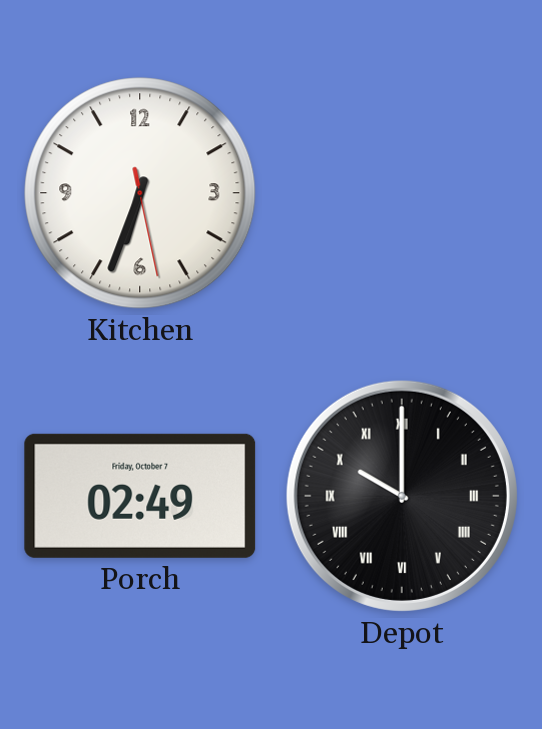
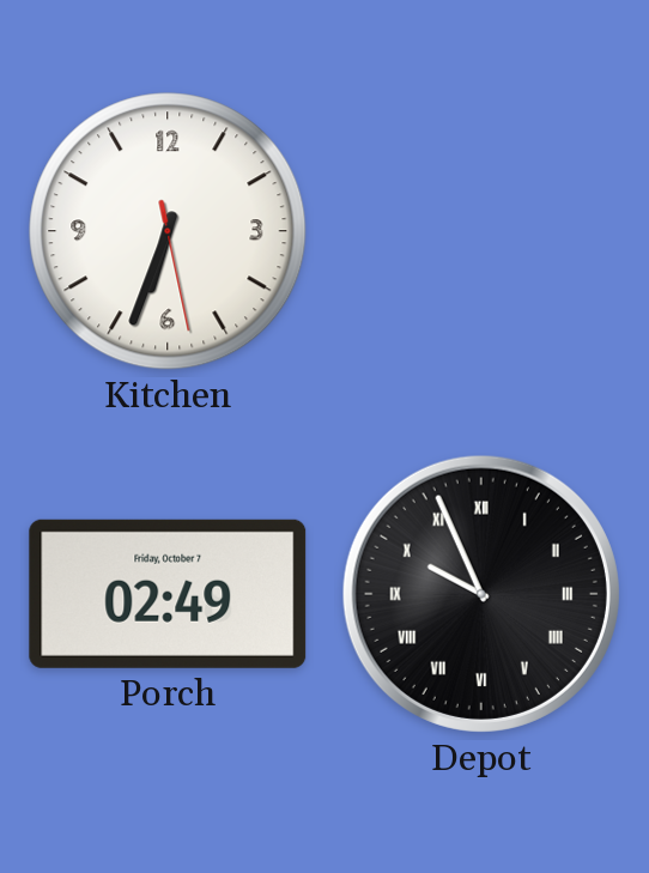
Depot: 10:00 -> 9:56 (481, 594)
